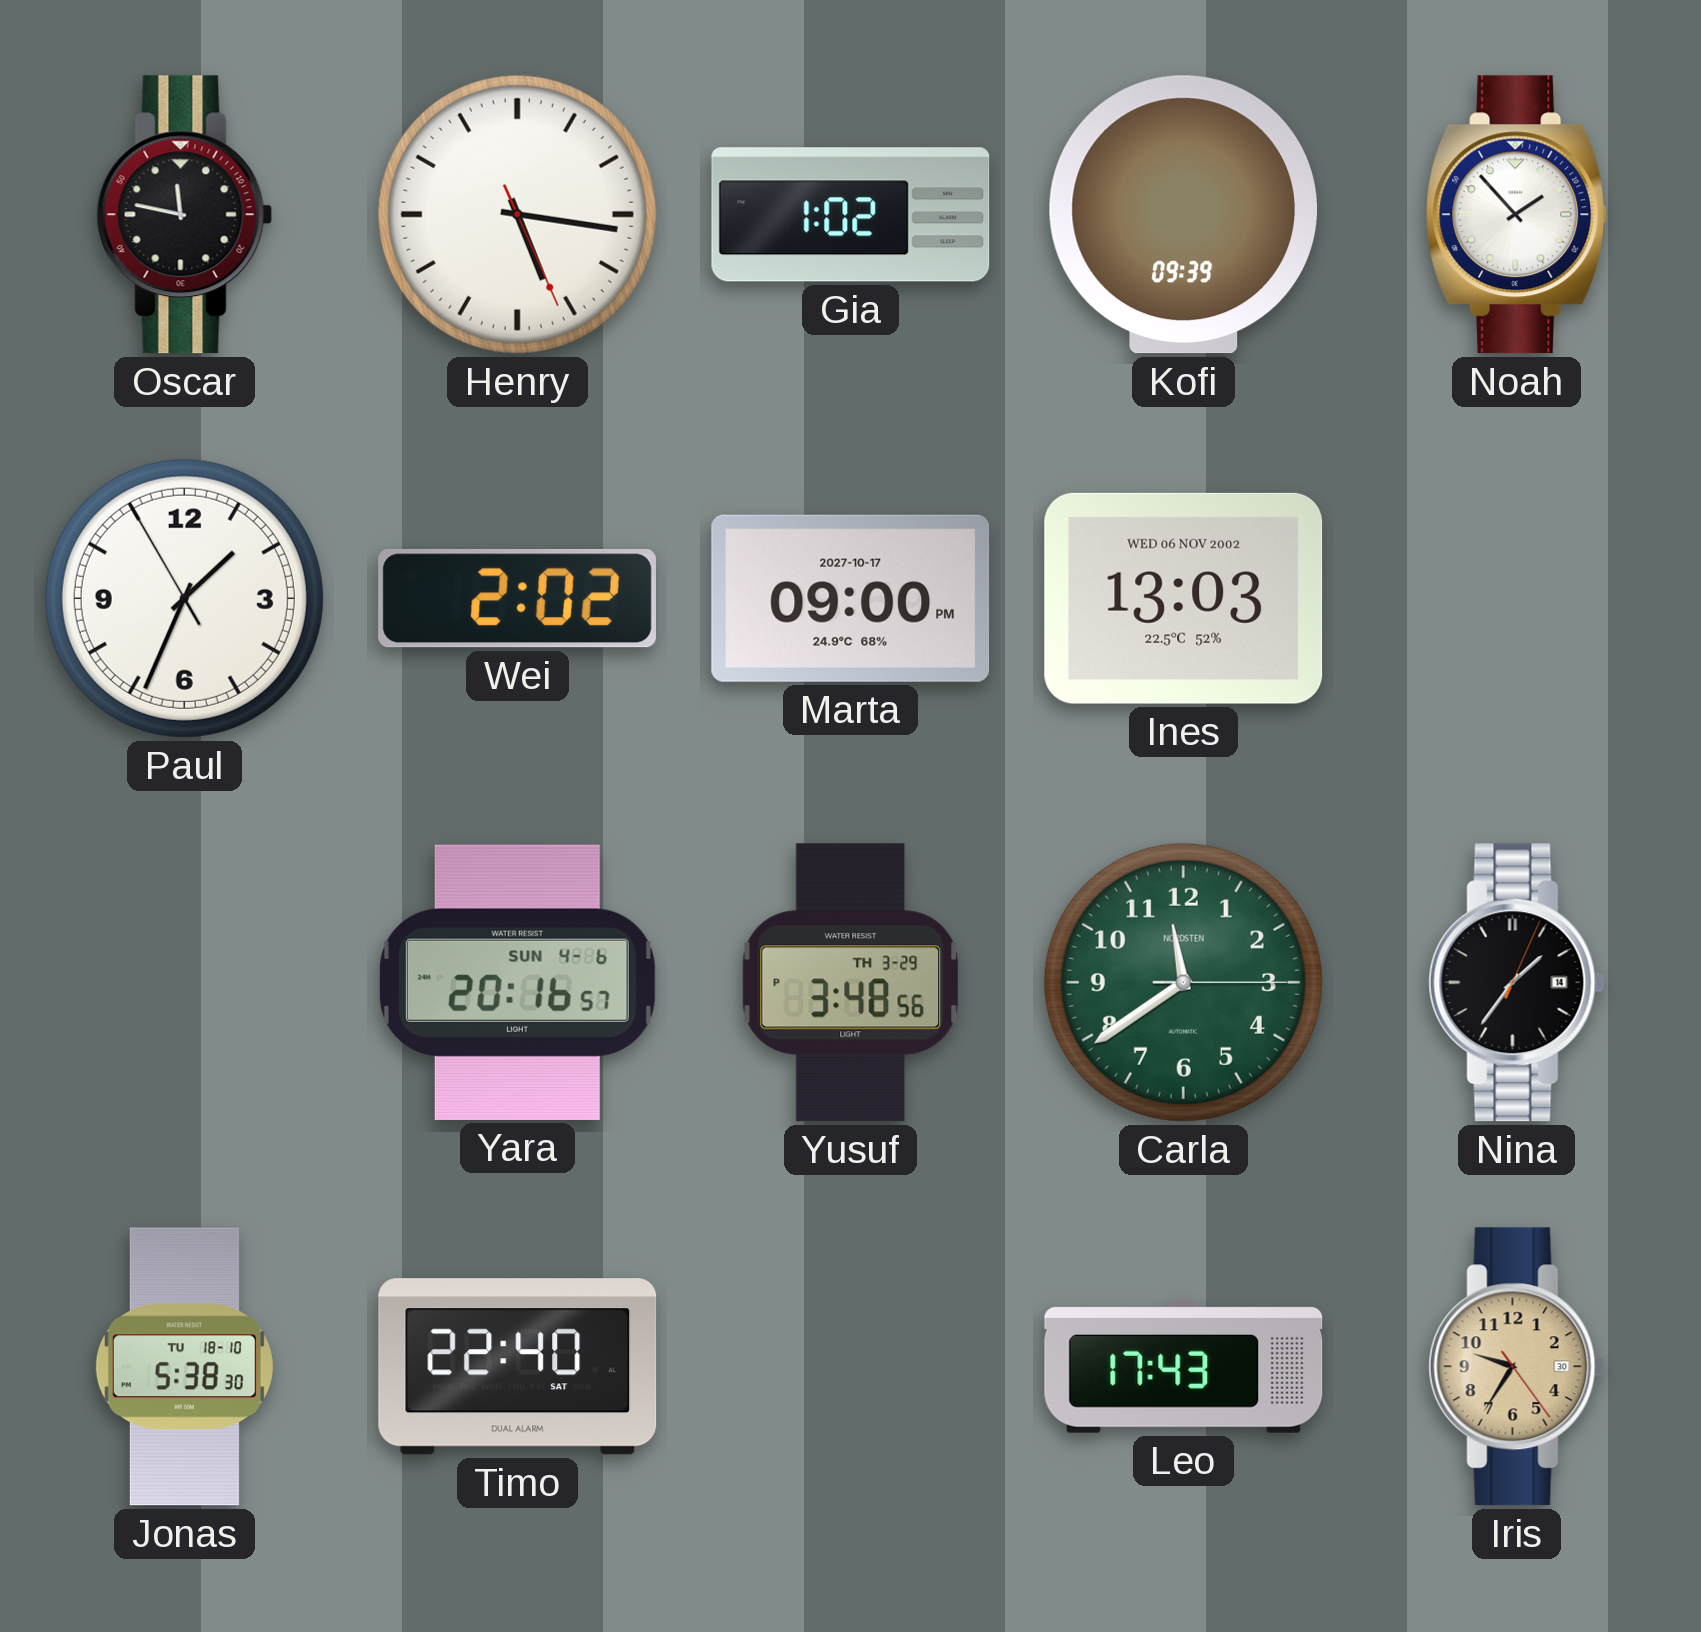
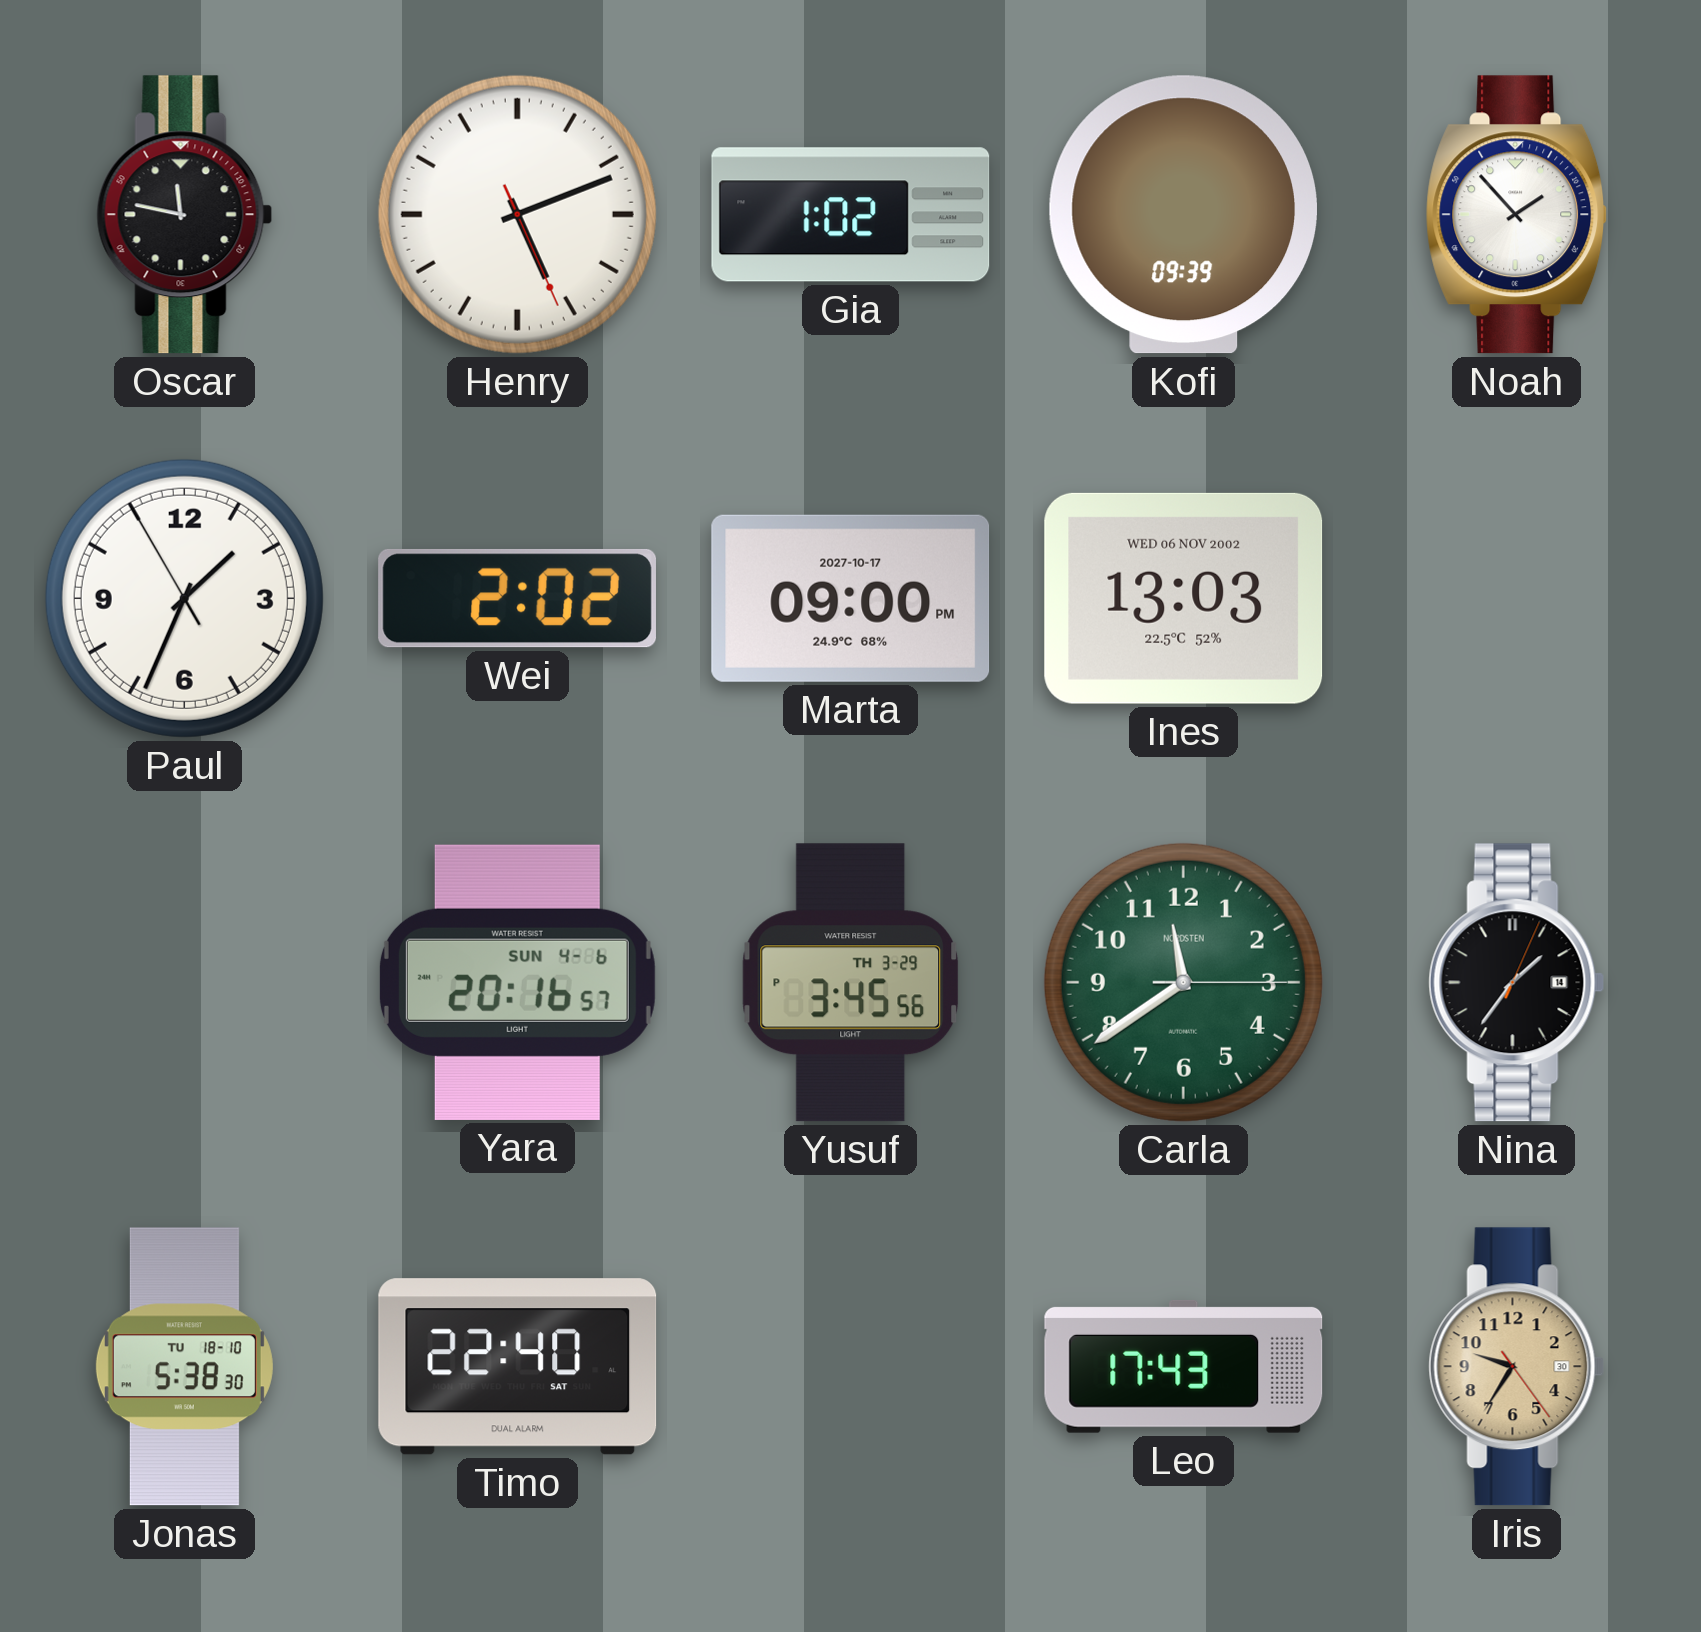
Henry: 5:16 -> 5:11 (517, 214)
Yusuf: 3:48 -> 3:45 (851, 983)
